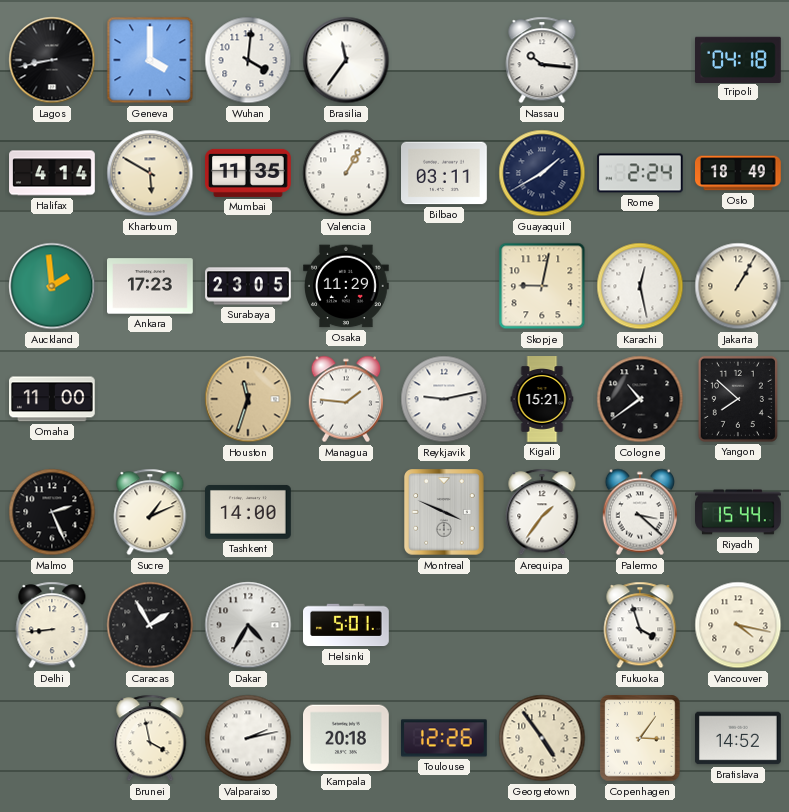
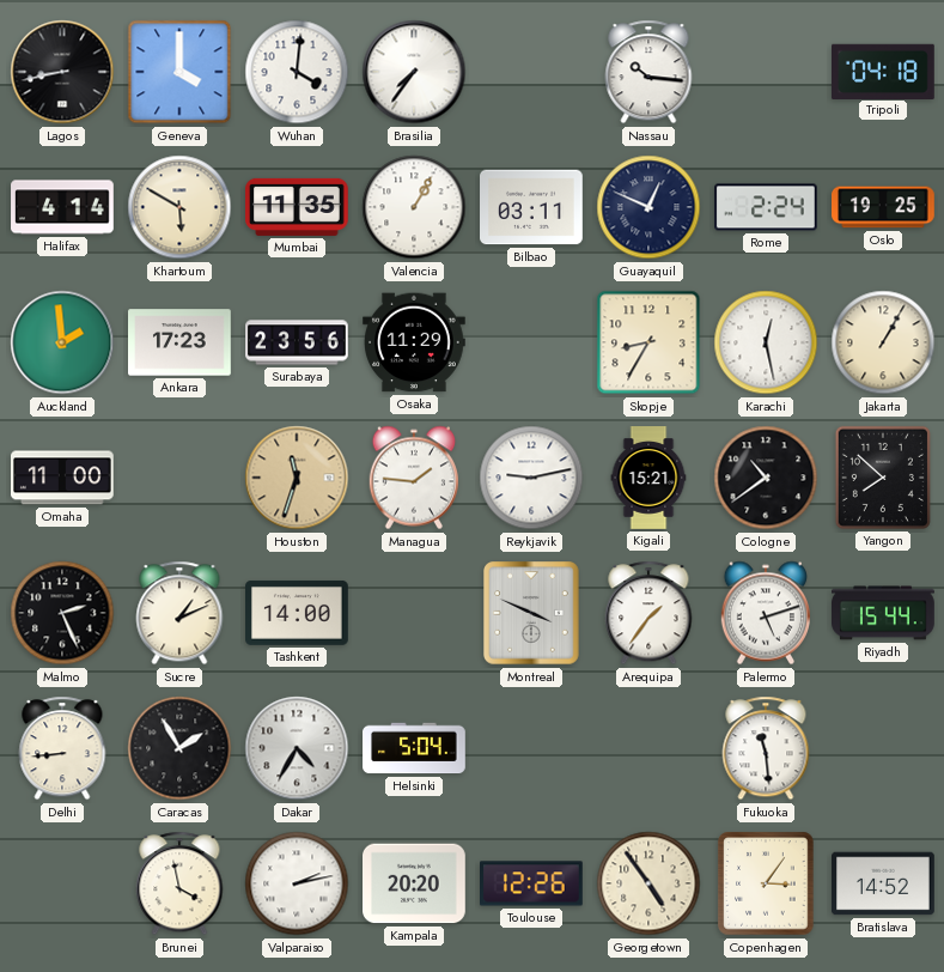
Brasilia: 11:36 -> 7:36 (414, 72)
Guayaquil: 1:40 -> 12:49 (648, 207)
Oslo: 18:49 -> 19:25 (883, 207)
Surabaya: 23:05 -> 23:56 (297, 342)
Skopje: 9:02 -> 8:35 (648, 342)
Palermo: 3:22 -> 5:12 (765, 613)
Helsinki: 5:01 -> 5:04 (415, 748)
Fukuoka: 3:57 -> 11:29 (766, 748)
Vancouver: 4:17 -> none (738, 625)
Kampala: 20:18 -> 20:20 (415, 883)
